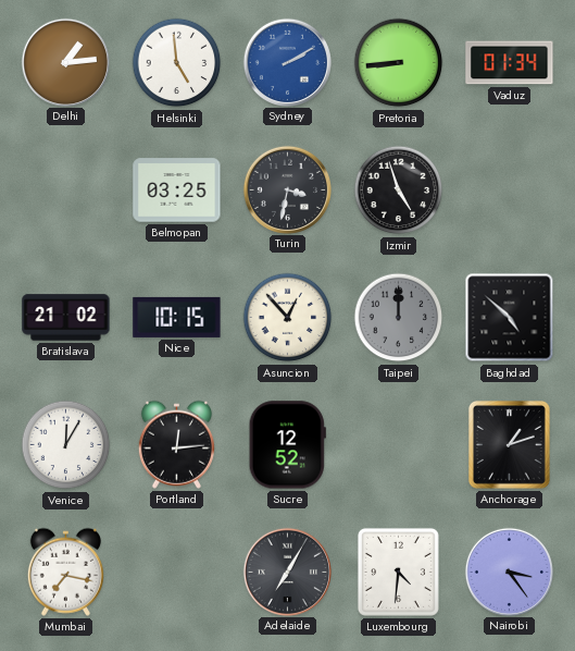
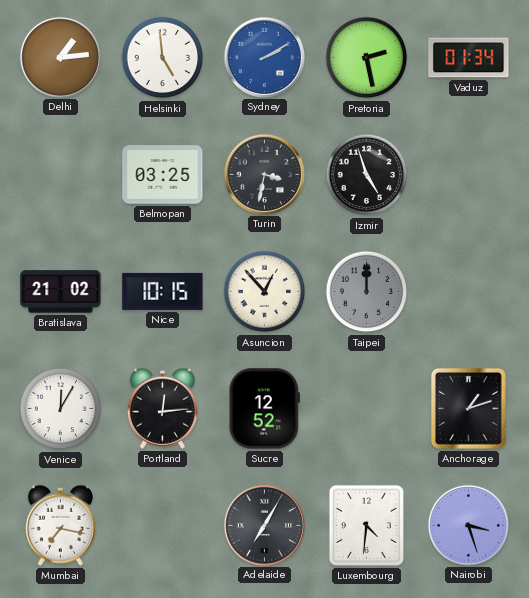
Pretoria: 8:44 -> 2:28 (367, 58)
Baghdad: 4:52 -> none (510, 318)
Nairobi: 3:24 -> 3:27 (468, 525)
